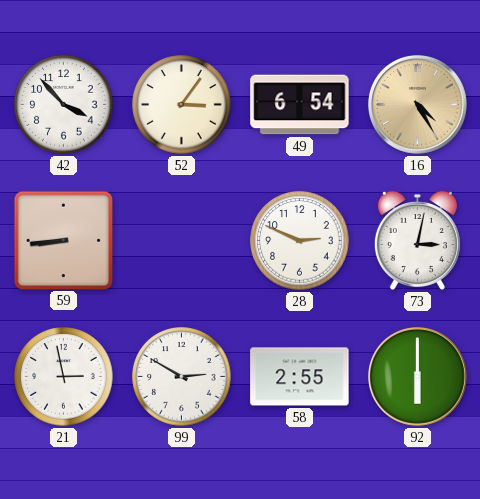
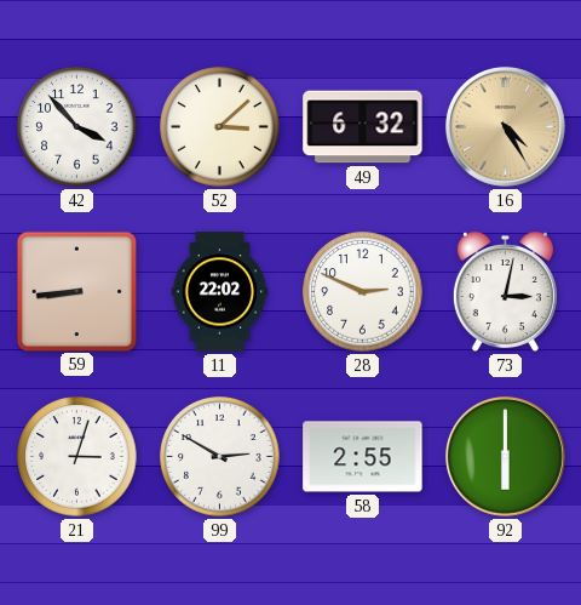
52: 3:06 -> 3:08 (220, 127)
49: 6:54 -> 6:32 (363, 127)
11: none -> 22:02 (220, 292)
21: 2:58 -> 3:03 (77, 457)
